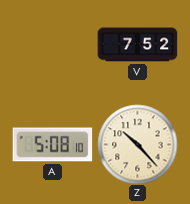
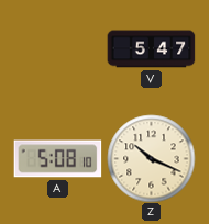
V: 7:52 -> 5:47 (151, 49)
Z: 10:23 -> 10:19 (151, 158)
